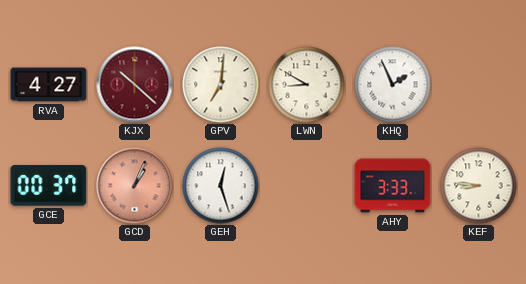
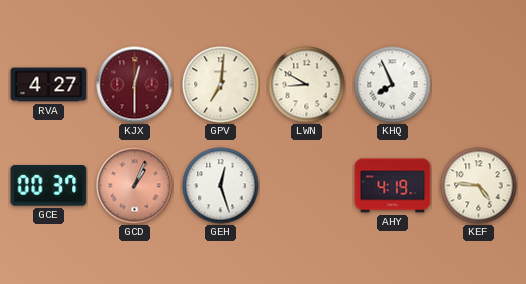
KJX: 10:22 -> 12:30 (135, 85)
KHQ: 1:56 -> 7:56 (393, 85)
AHY: 3:33 -> 4:19 (393, 186)
KEF: 8:46 -> 4:46 (479, 186)
